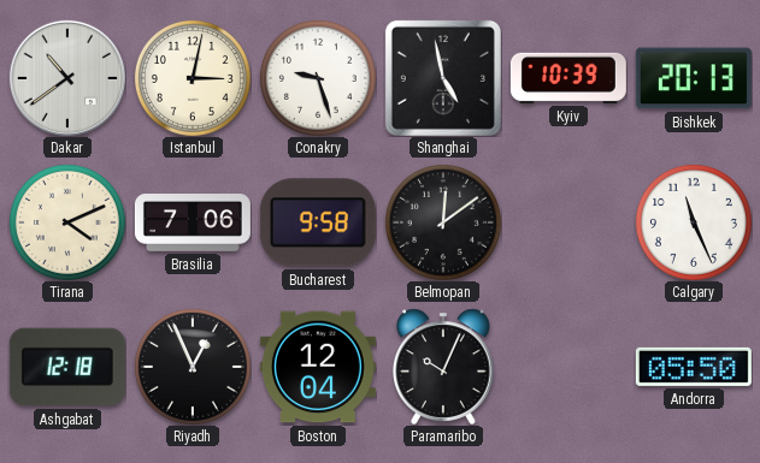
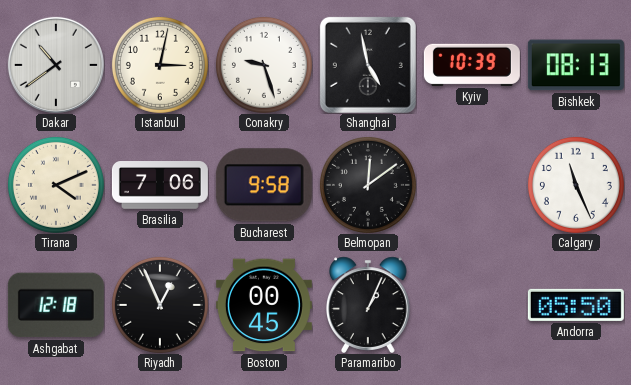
Bishkek: 20:13 -> 08:13 (576, 65)
Boston: 12:04 -> 00:45 (264, 305)
Paramaribo: 10:04 -> 1:04 (369, 305)
